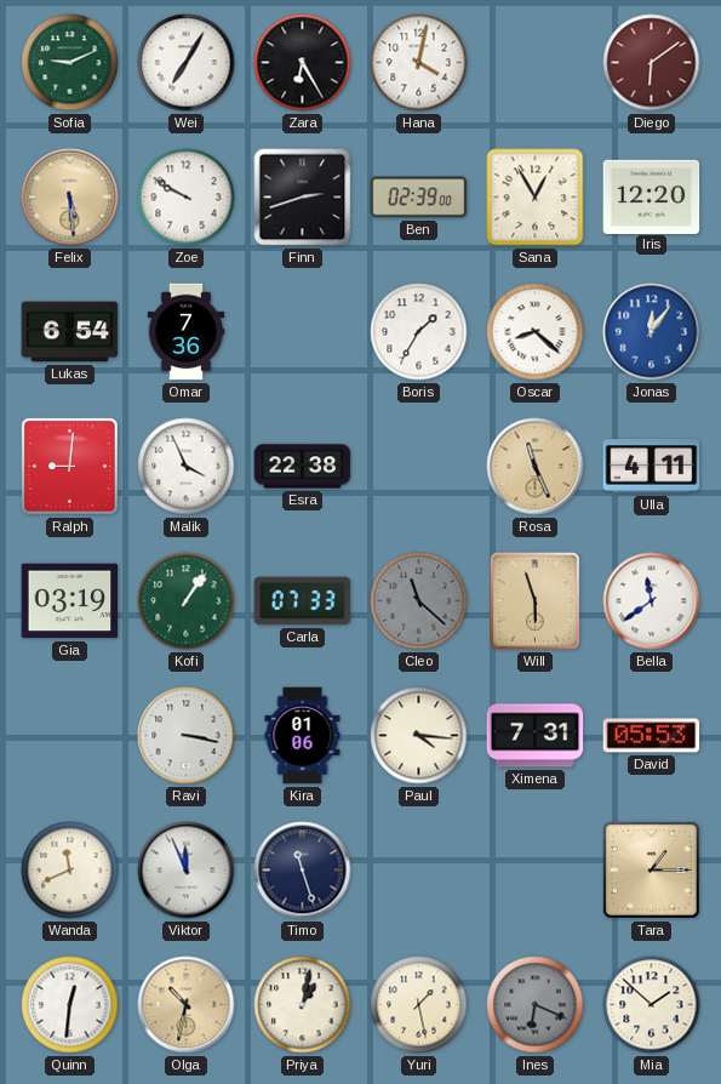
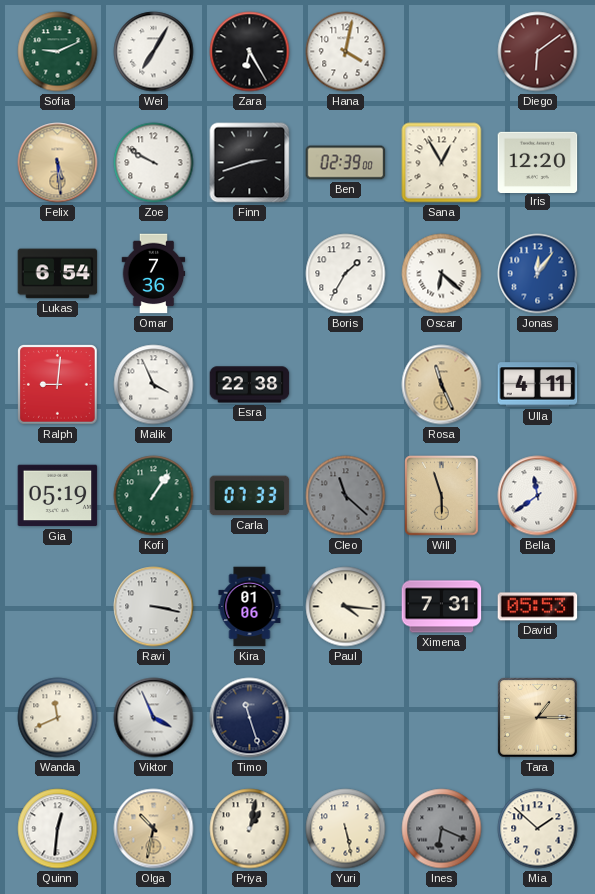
Oscar: 8:22 -> 6:22 (442, 274)
Gia: 03:19 -> 05:19 (58, 496)
Viktor: 11:56 -> 3:56 (154, 718)
Yuri: 1:28 -> 5:28 (346, 829)
